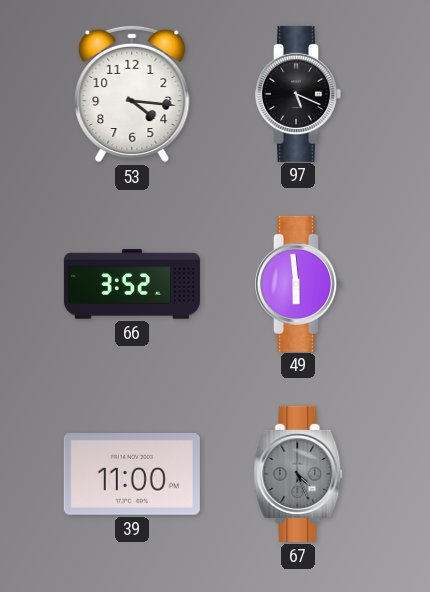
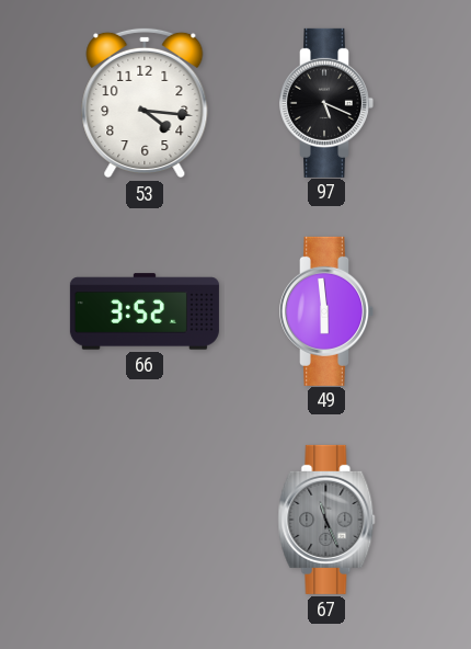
39: 11:00 -> none (132, 475)
67: 4:26 -> 11:26 (326, 520)
